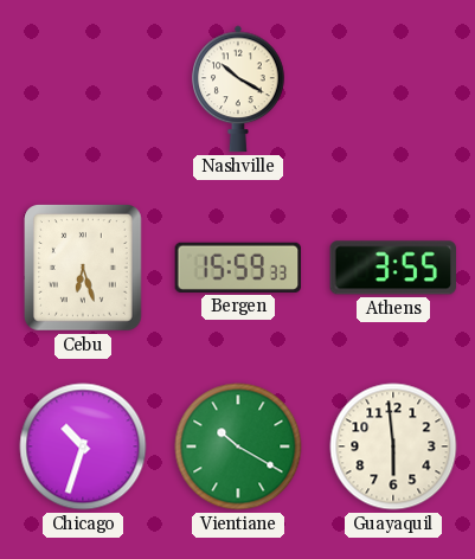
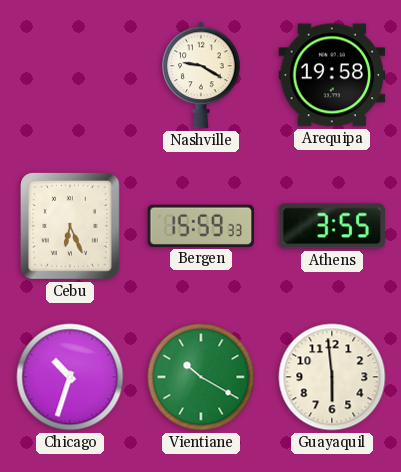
Nashville: 10:20 -> 9:20 (201, 75)
Arequipa: none -> 19:58 (332, 75)
Cebu: 6:27 -> 6:26 (71, 227)
